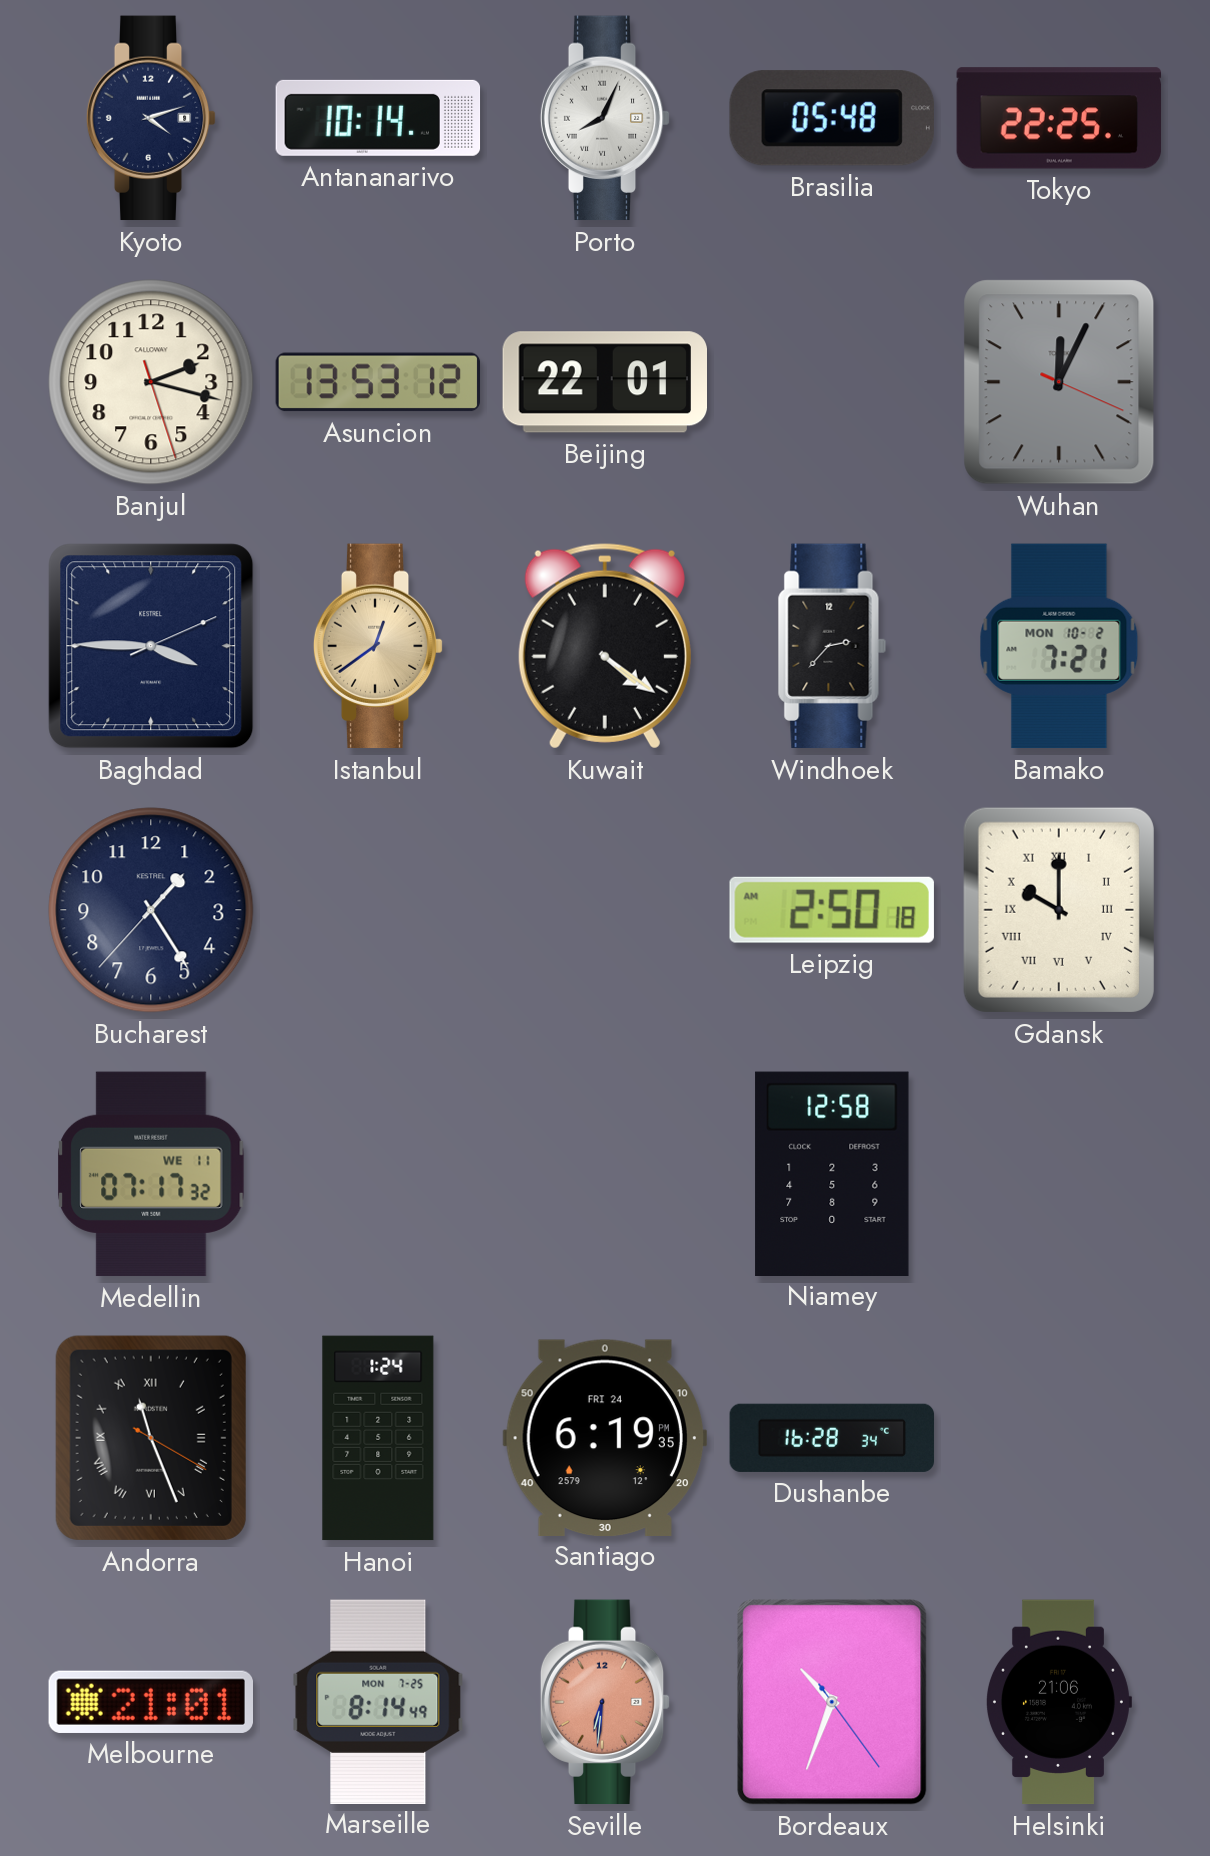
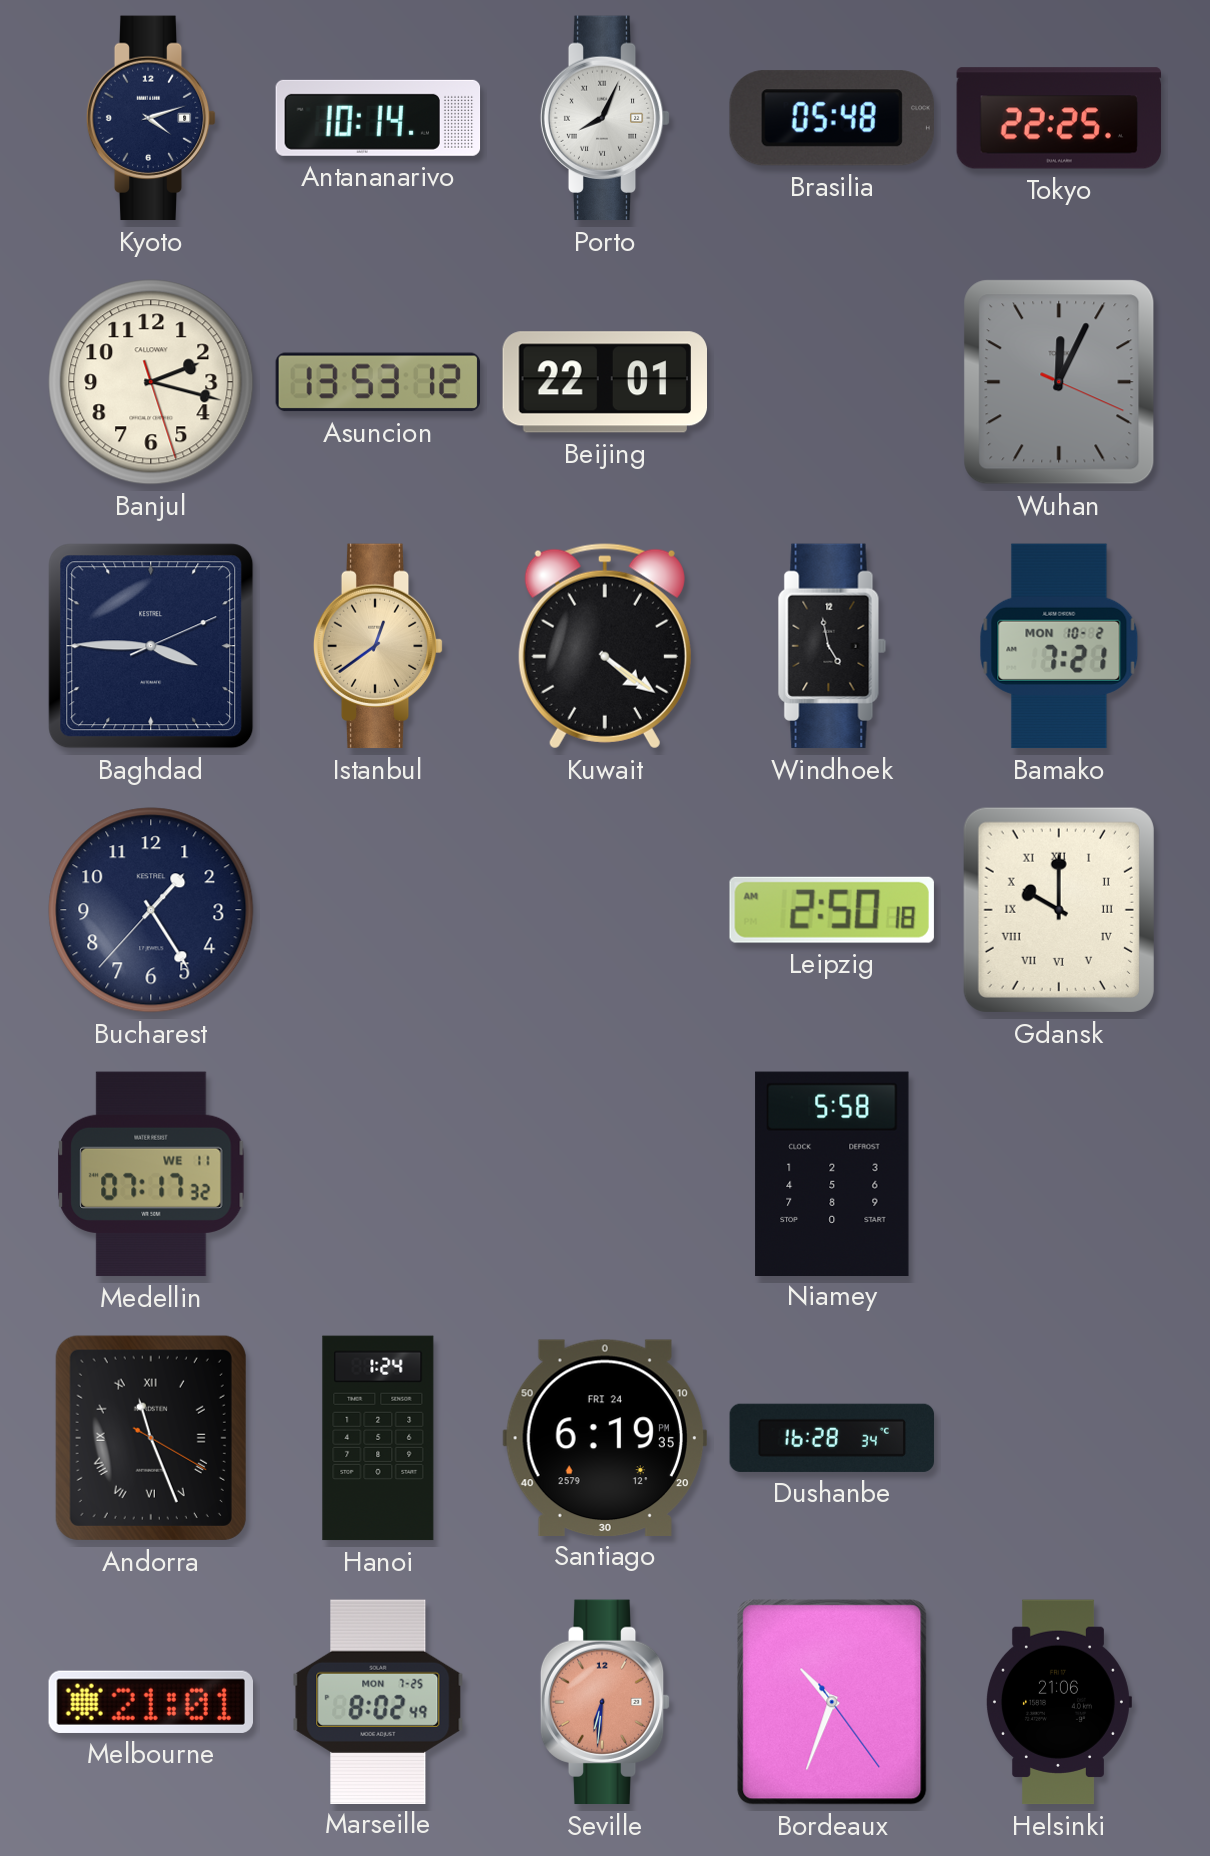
Windhoek: 2:37 -> 4:58 (832, 646)
Niamey: 12:58 -> 5:58 (832, 1173)
Marseille: 8:14 -> 8:02 (378, 1701)
